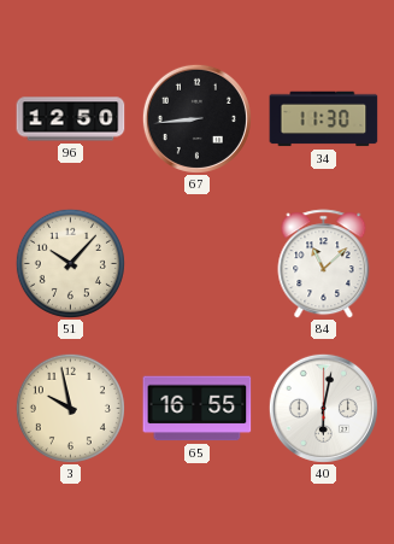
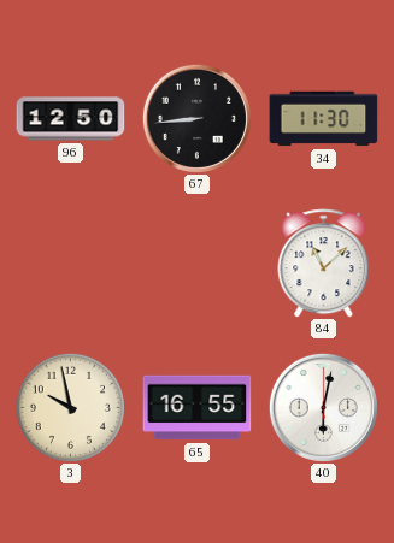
51: 10:07 -> none (70, 263)
